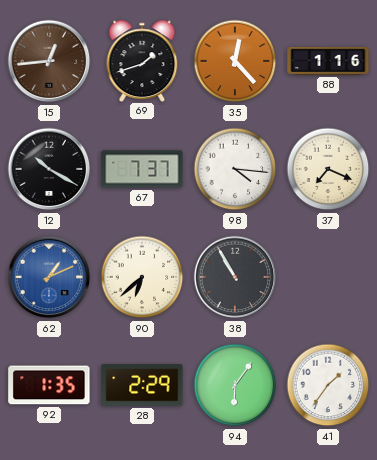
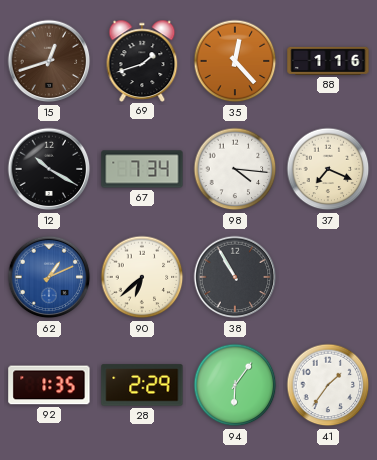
15: 12:44 -> 12:42 (49, 61)
67: 7:37 -> 7:34 (142, 169)
